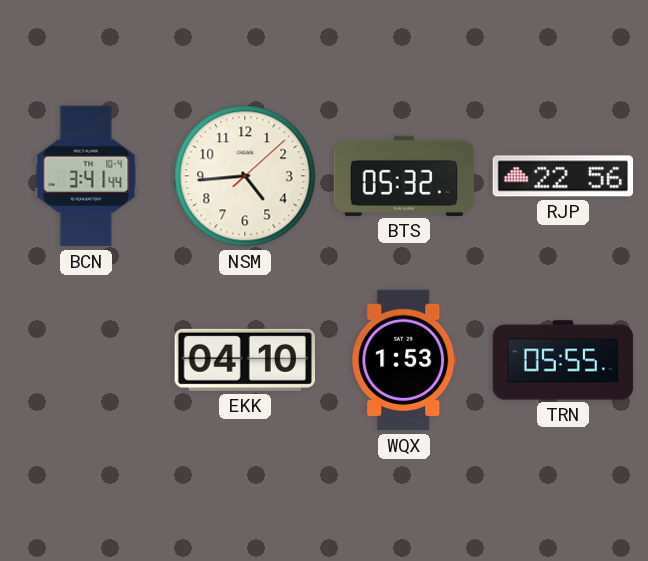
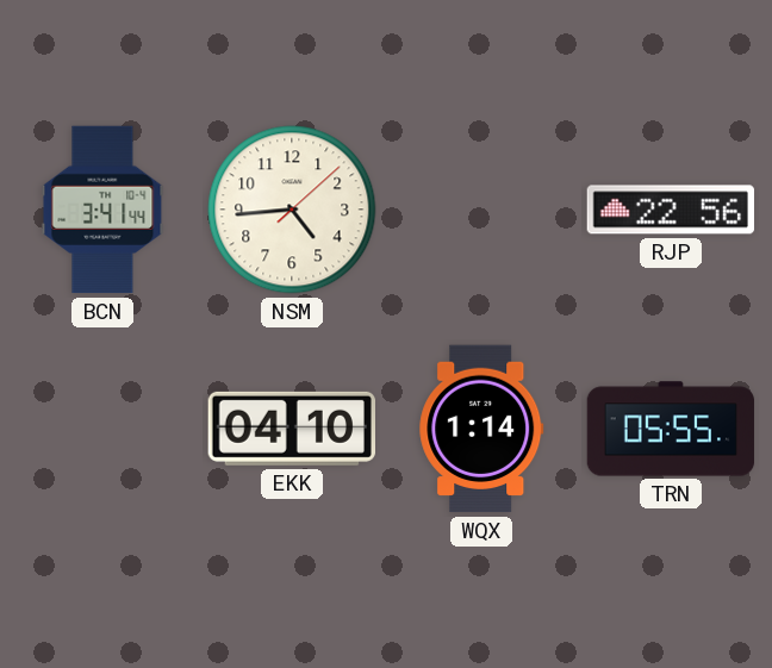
BTS: 05:32 -> none (404, 176)
WQX: 1:53 -> 1:14 (481, 429)
